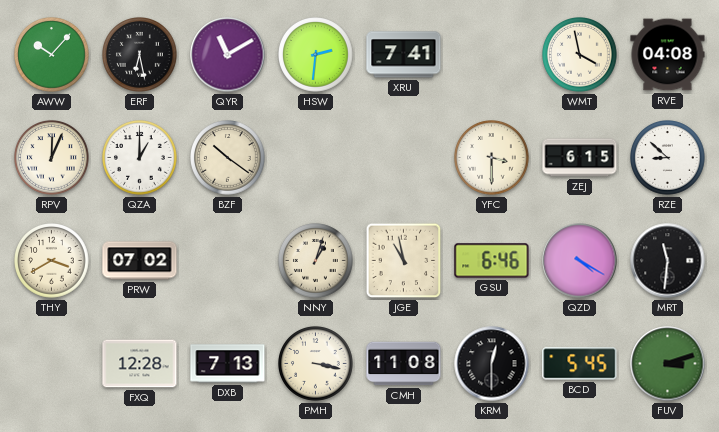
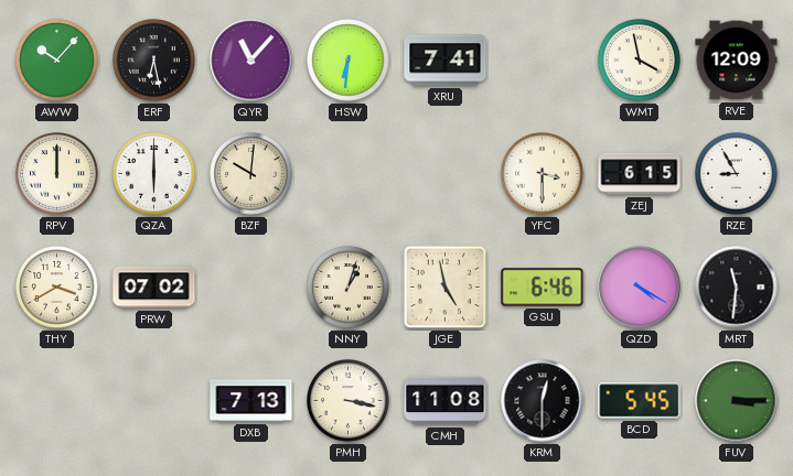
QYR: 11:10 -> 11:07 (251, 61)
HSW: 2:31 -> 6:31 (349, 61)
RVE: 04:08 -> 12:09 (737, 61)
RPV: 12:04 -> 12:00 (57, 174)
QZA: 1:00 -> 6:00 (154, 174)
BZF: 10:21 -> 10:01 (251, 174)
RZE: 8:52 -> 8:55 (737, 174)
JGE: 10:58 -> 4:58 (446, 288)
FXQ: 12:28 -> none (140, 364)
FUV: 3:12 -> 3:15 (737, 401)
